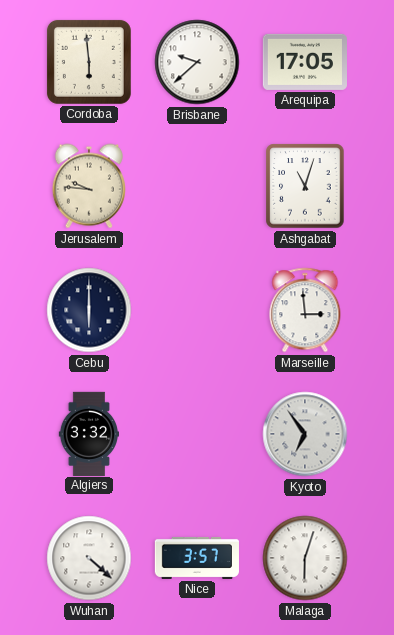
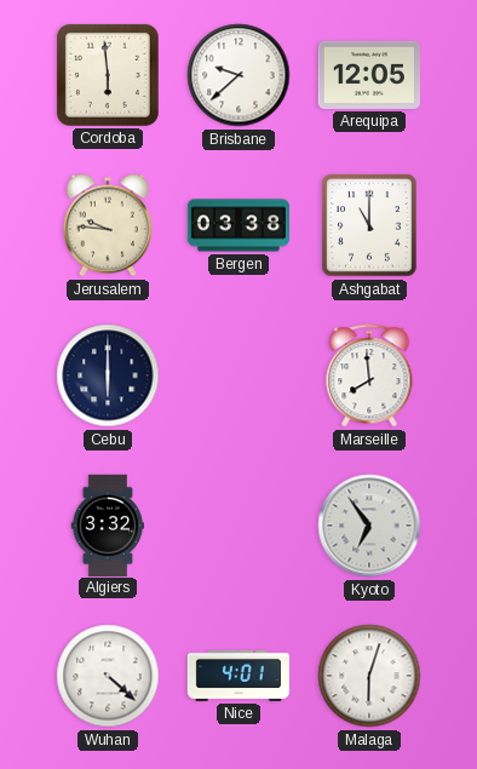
Arequipa: 17:05 -> 12:05 (369, 75)
Bergen: none -> 03:38 (238, 225)
Ashgabat: 11:03 -> 11:00 (369, 225)
Marseille: 2:59 -> 7:59 (369, 375)
Nice: 3:57 -> 4:01 (237, 676)
